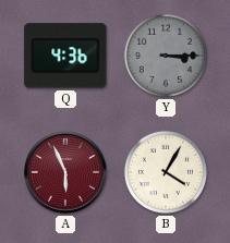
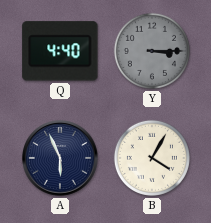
Q: 4:36 -> 4:40 (60, 51)
A dial: burgundy -> navy (60, 158)
